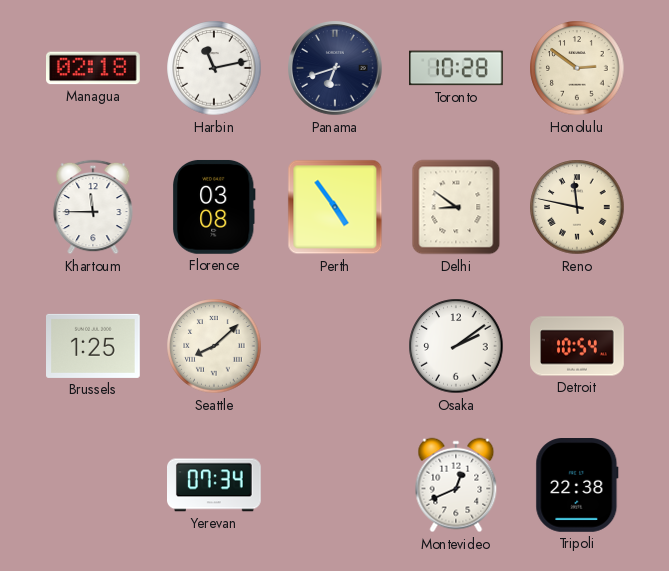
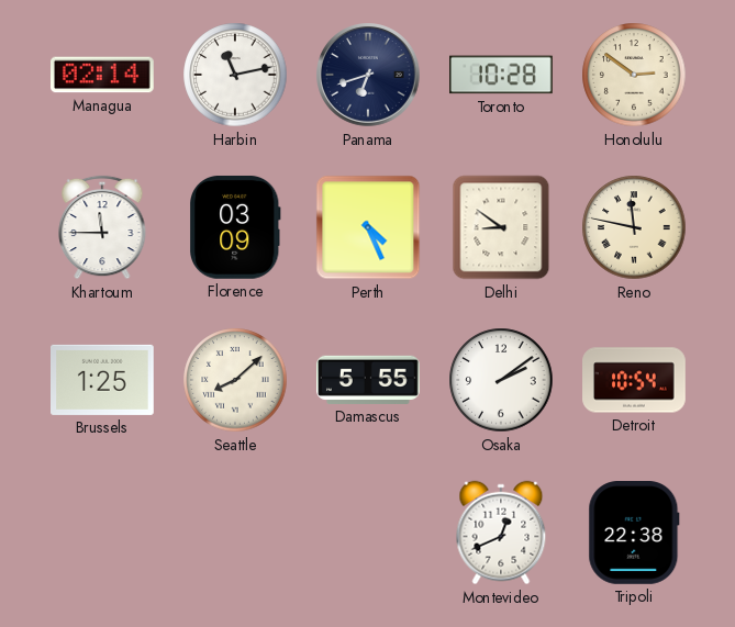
Managua: 02:18 -> 02:14 (103, 75)
Florence: 03:08 -> 03:09 (236, 227)
Perth: 4:54 -> 4:26 (368, 227)
Damascus: none -> 5:55 (369, 380)
Yerevan: 07:34 -> none (215, 485)
